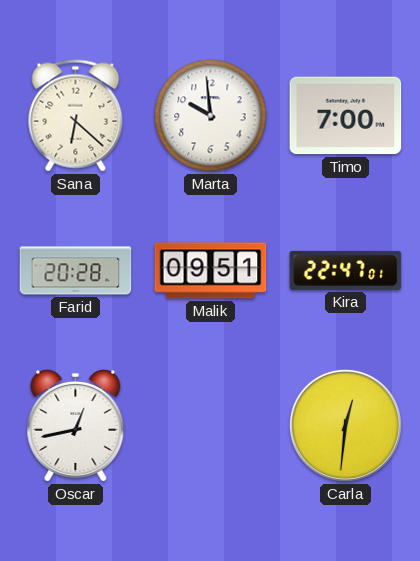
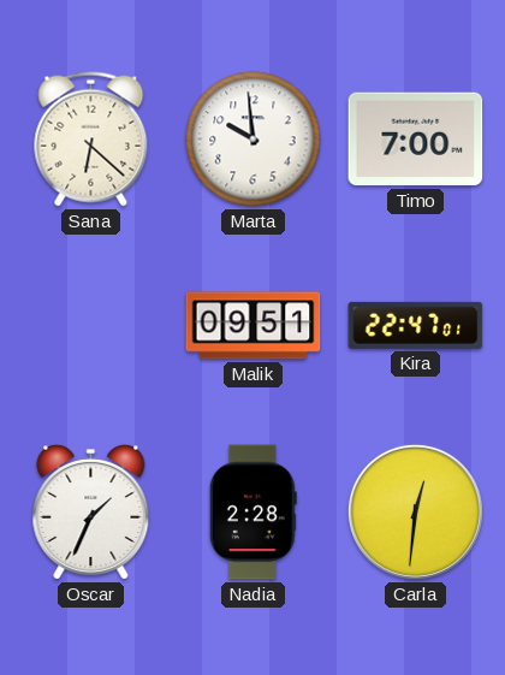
Farid: 20:28 -> none (76, 271)
Oscar: 12:43 -> 1:34 (91, 511)
Nadia: none -> 2:28 (252, 513)
